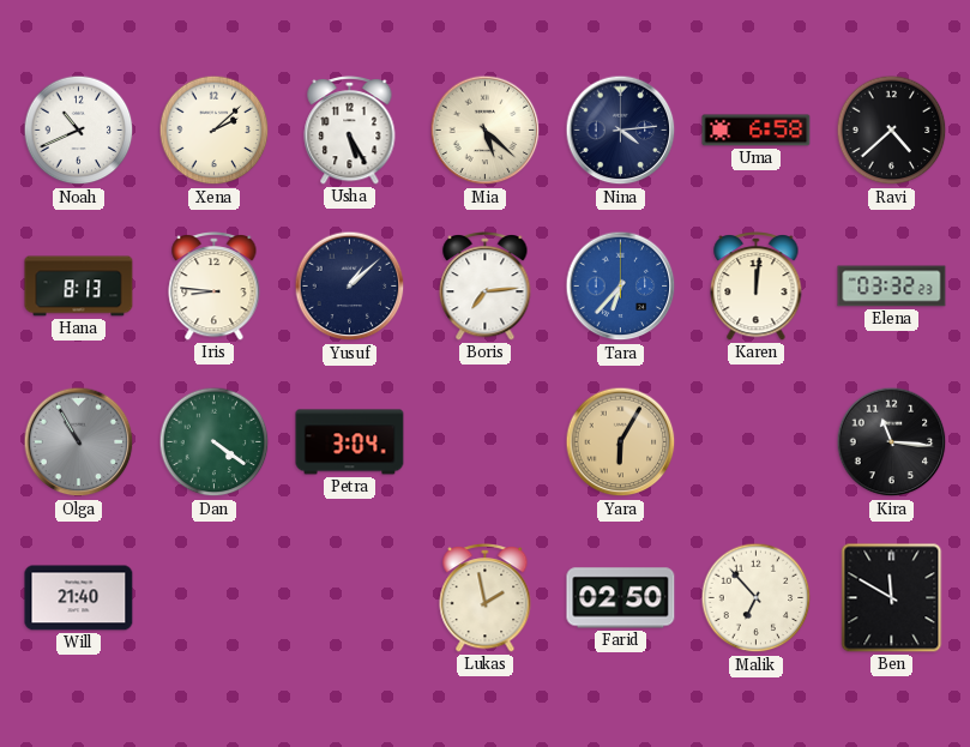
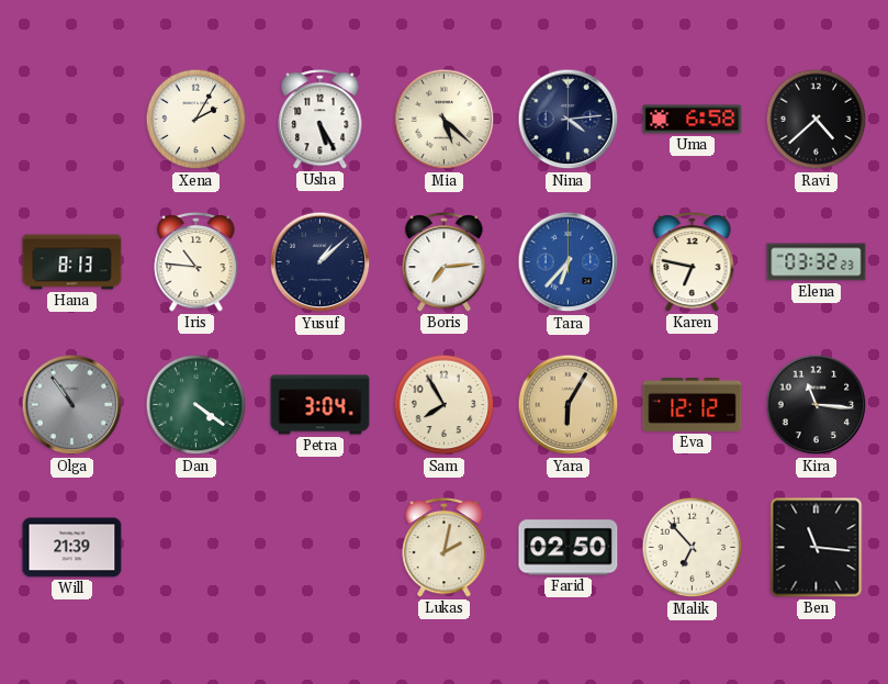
Noah: 10:41 -> none (79, 131)
Xena: 2:08 -> 2:05 (196, 120)
Iris: 8:46 -> 10:46 (196, 262)
Karen: 12:01 -> 6:47 (693, 262)
Olga: 10:55 -> 10:54 (72, 405)
Sam: none -> 7:55 (445, 405)
Eva: none -> 12:12 (693, 404)
Will: 21:40 -> 21:39 (72, 548)
Lukas: 1:58 -> 2:02 (445, 548)
Ben: 11:50 -> 11:16 (817, 548)
